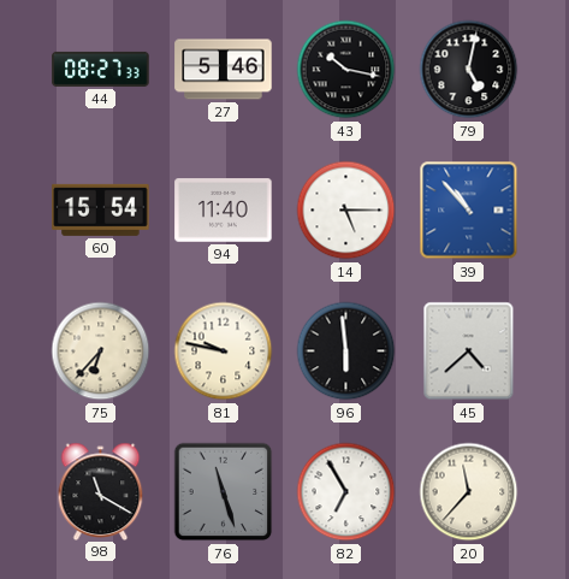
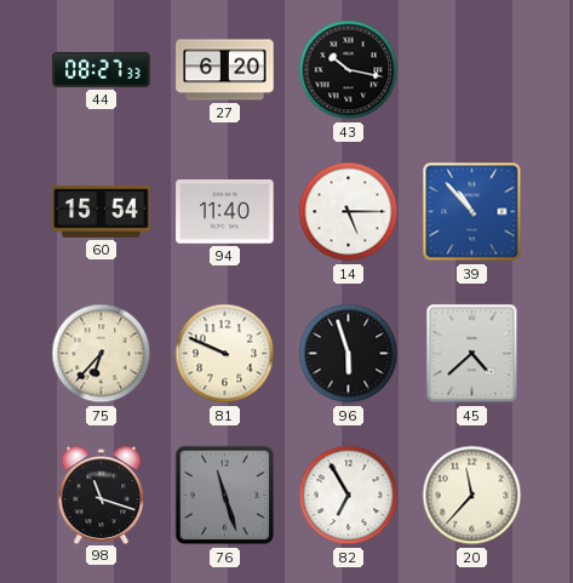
27: 5:46 -> 6:20 (225, 70)
79: 5:02 -> none (469, 70)
81: 9:47 -> 9:49 (225, 354)
96: 5:59 -> 5:57 (349, 354)
98: 11:20 -> 11:18 (102, 495)
